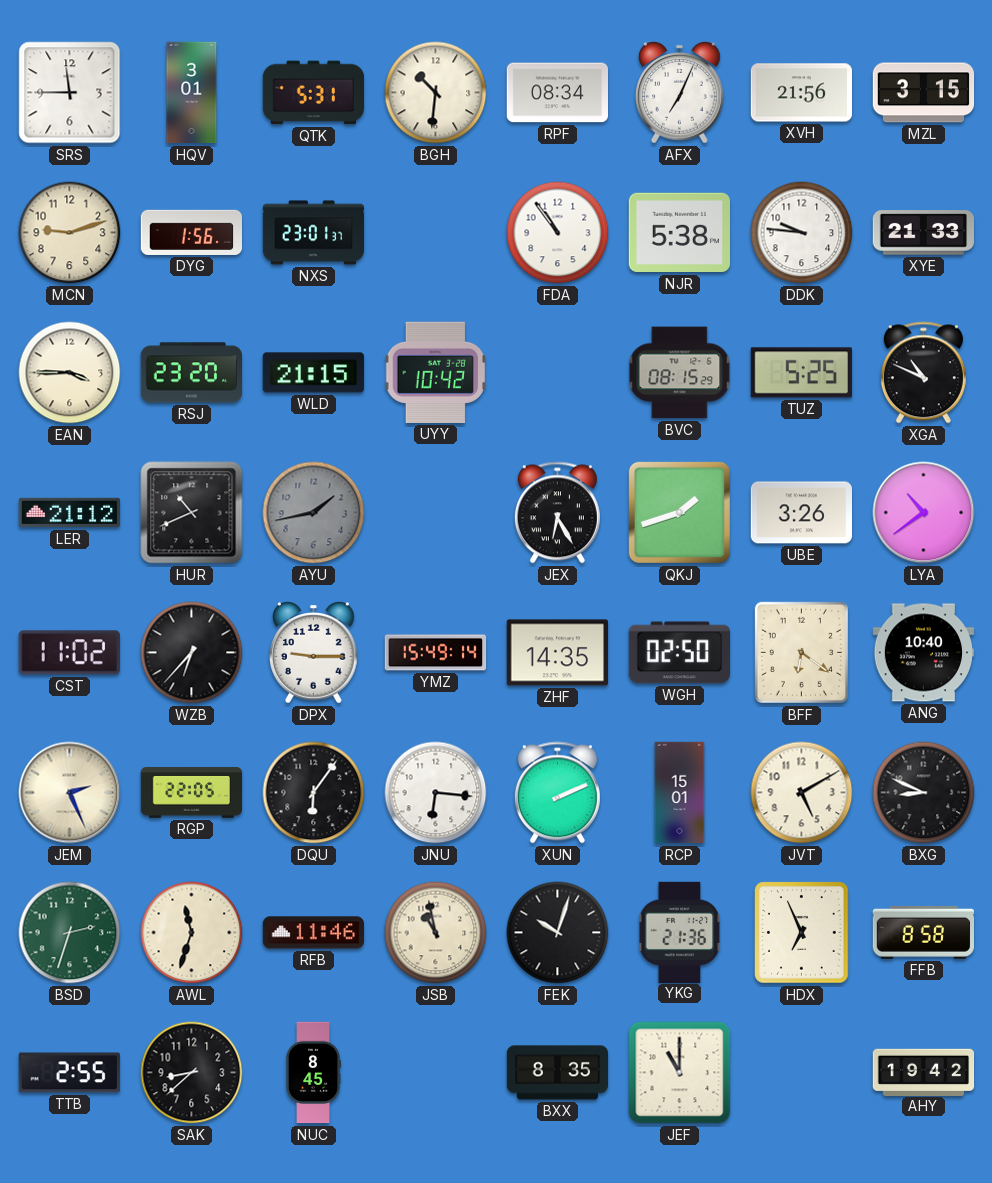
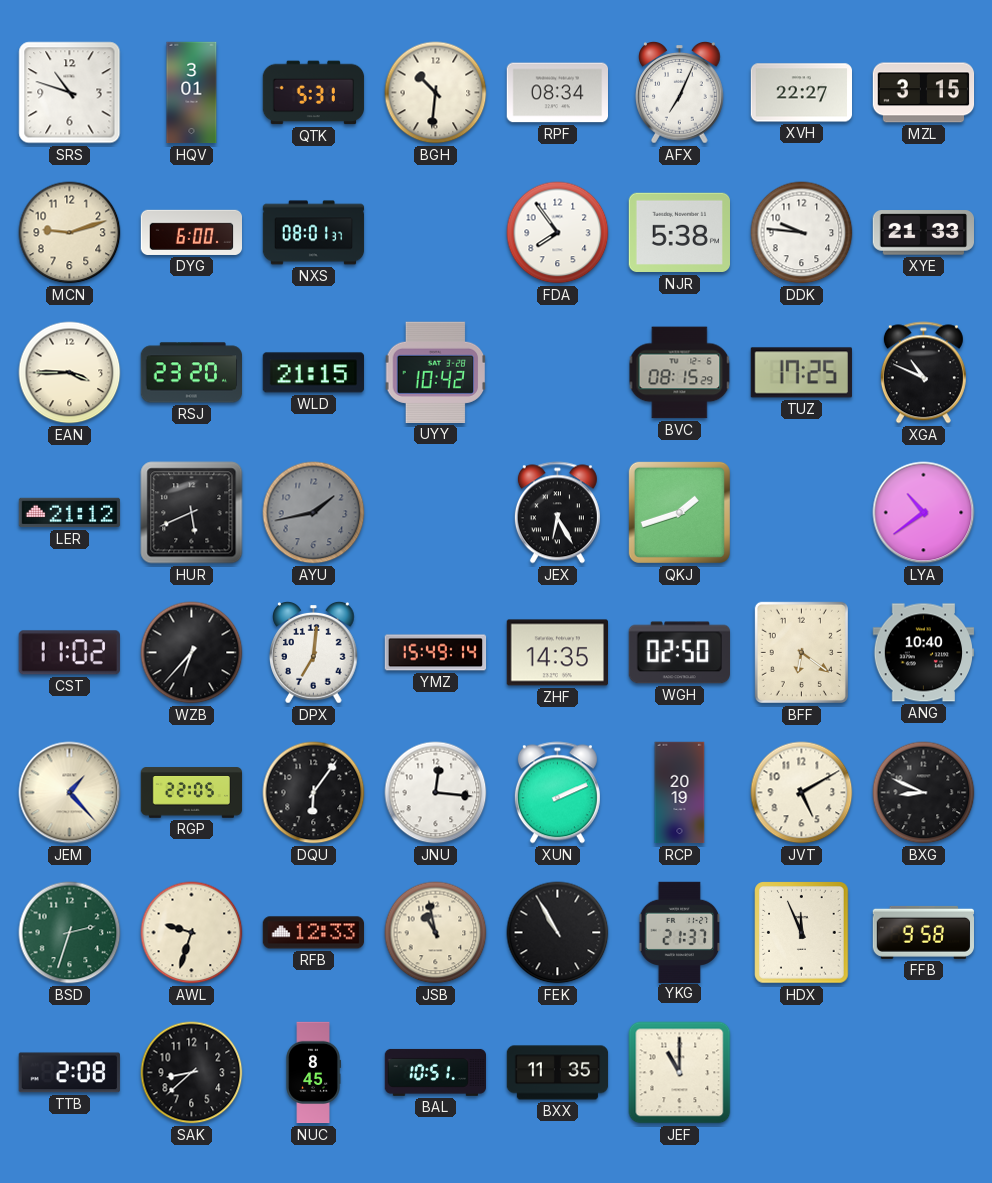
SRS: 11:45 -> 10:48 (70, 93)
XVH: 21:56 -> 22:27 (801, 93)
DYG: 1:56 -> 6:00 (191, 232)
NXS: 23:01 -> 08:01 (314, 233)
FDA: 10:54 -> 7:54 (558, 233)
TUZ: 5:25 -> 17:25 (801, 373)
HUR: 10:41 -> 5:41 (192, 513)
UBE: 3:26 -> none (802, 513)
DPX: 9:15 -> 7:01 (314, 653)
JEM: 2:26 -> 1:23 (70, 793)
JNU: 6:16 -> 12:16 (436, 793)
RCP: 15:01 -> 20:19 (680, 793)
AWL: 11:33 -> 9:33 (192, 933)
RFB: 11:46 -> 12:33 (314, 933)
FEK: 10:03 -> 10:55 (558, 933)
YKG: 21:36 -> 21:37 (680, 932)
HDX: 6:56 -> 11:56 (802, 933)
FFB: 8:58 -> 9:58 (923, 932)
TTB: 2:55 -> 2:08 (69, 1073)
BAL: none -> 10:51 (436, 1072)
BXX: 8:35 -> 11:35 (558, 1073)
AHY: 19:42 -> none (924, 1072)
